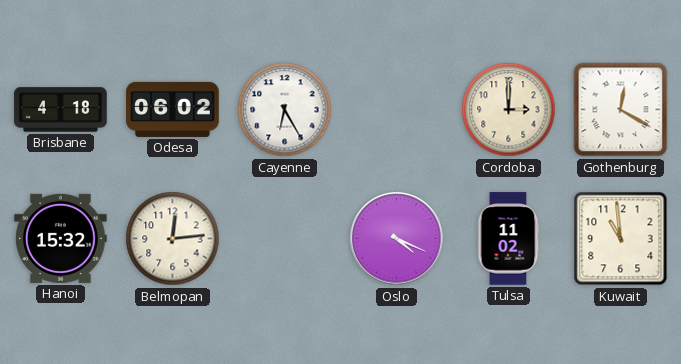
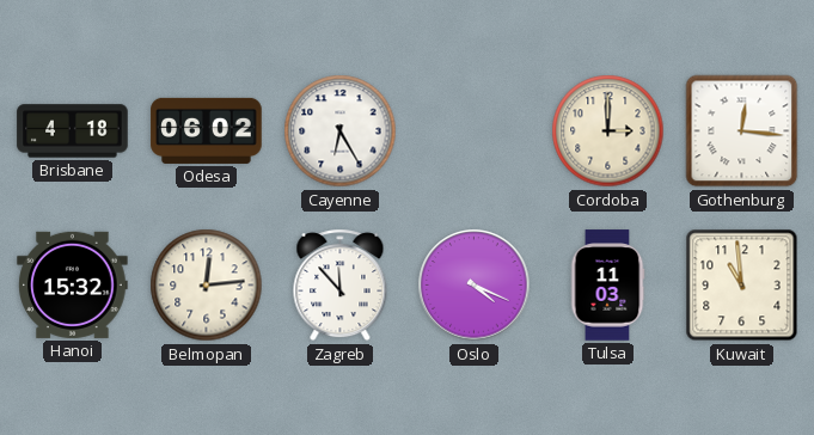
Gothenburg: 12:20 -> 12:16 (742, 131)
Zagreb: none -> 11:53 (341, 286)
Tulsa: 11:02 -> 11:03 (607, 286)
